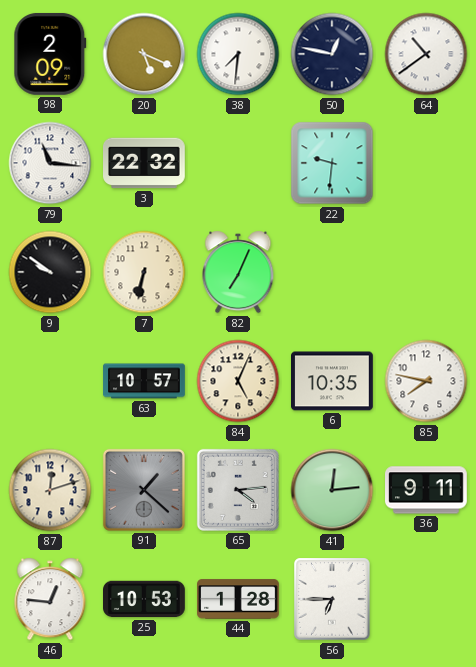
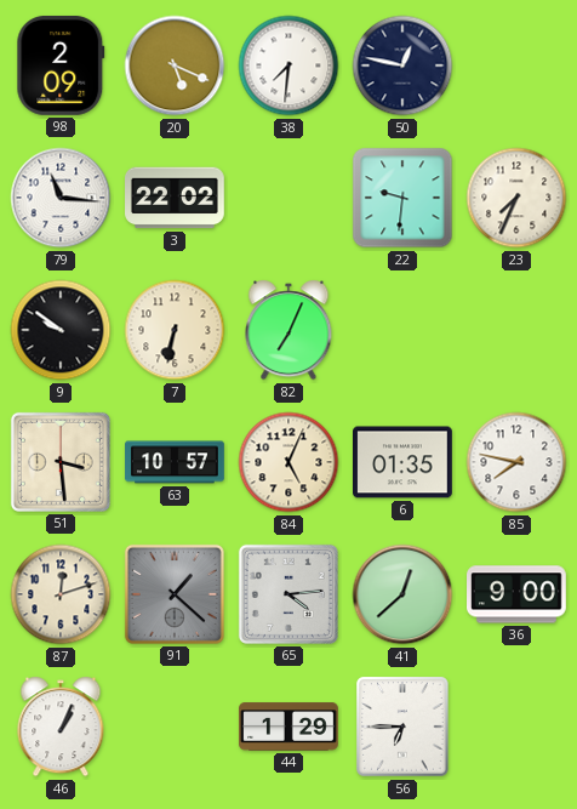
64: 10:39 -> none (426, 54)
3: 22:32 -> 22:02 (176, 198)
23: none -> 7:34 (516, 198)
51: none -> 3:29 (61, 462)
6: 10:35 -> 01:35 (404, 462)
41: 12:14 -> 12:38 (402, 594)
36: 9:11 -> 9:00 (518, 594)
46: 12:46 -> 1:04 (61, 727)
25: 10:53 -> none (145, 599)
44: 1:28 -> 1:29 (288, 727)
